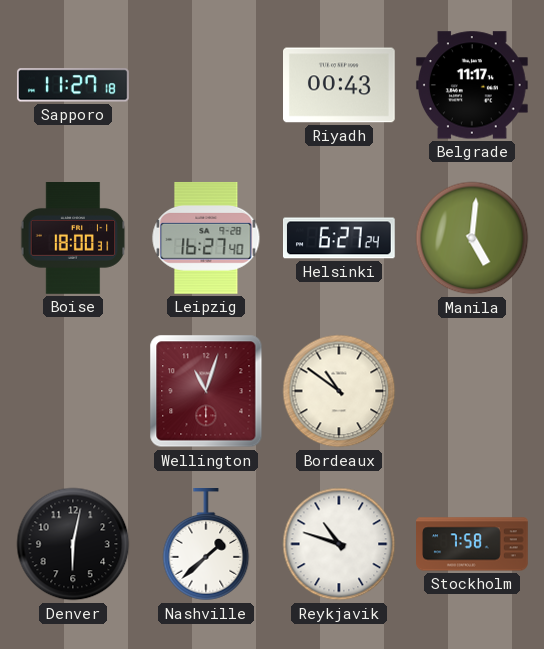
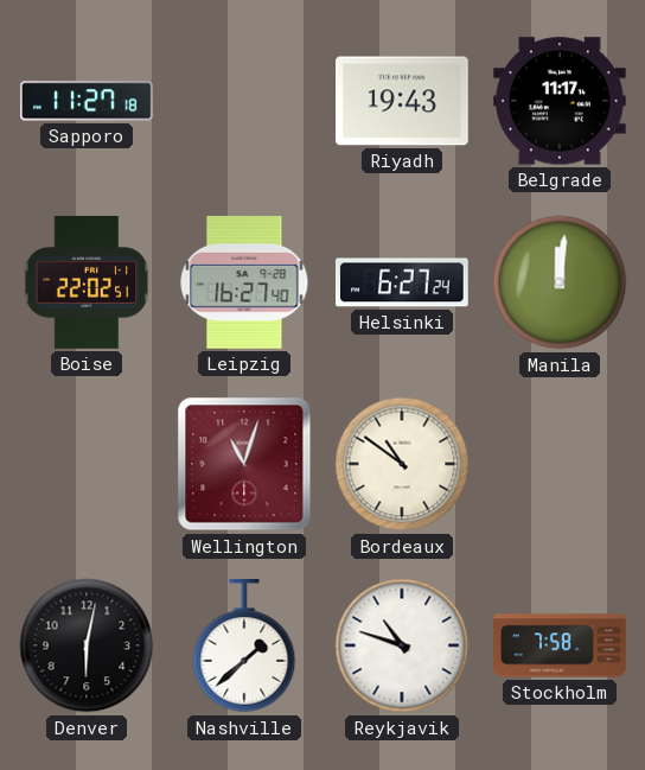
Riyadh: 00:43 -> 19:43 (403, 101)
Boise: 18:00 -> 22:02 (87, 284)
Manila: 5:01 -> 12:01 (560, 282)
